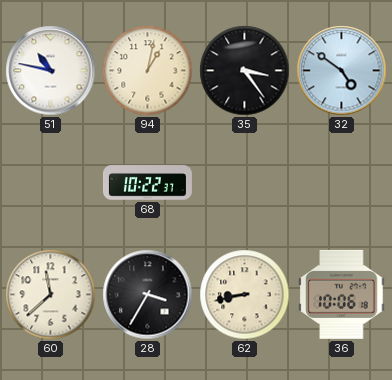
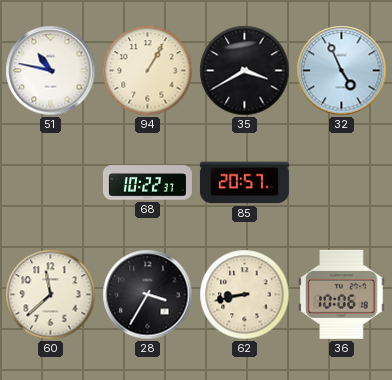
94: 1:02 -> 1:05 (148, 71)
35: 3:24 -> 3:40 (245, 71)
32: 4:51 -> 4:56 (342, 71)
85: none -> 20:57 (244, 183)
